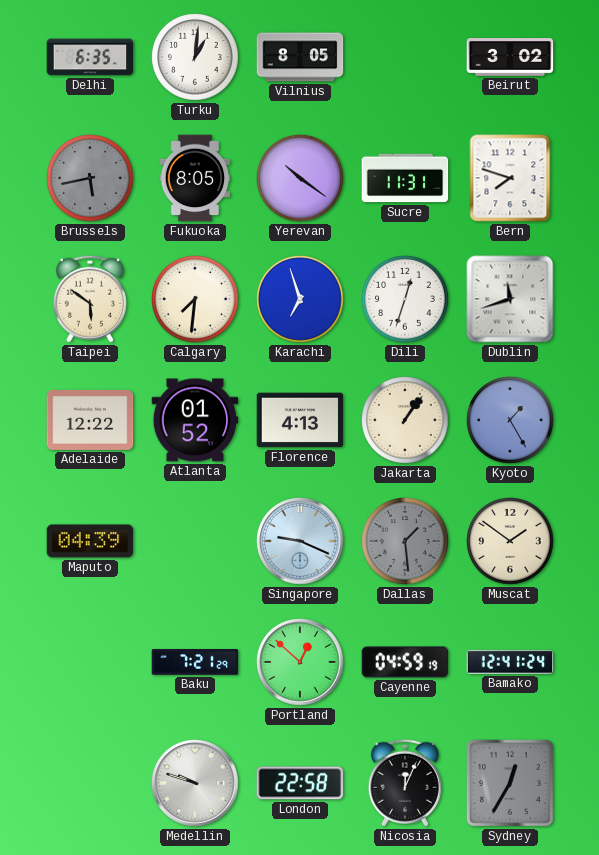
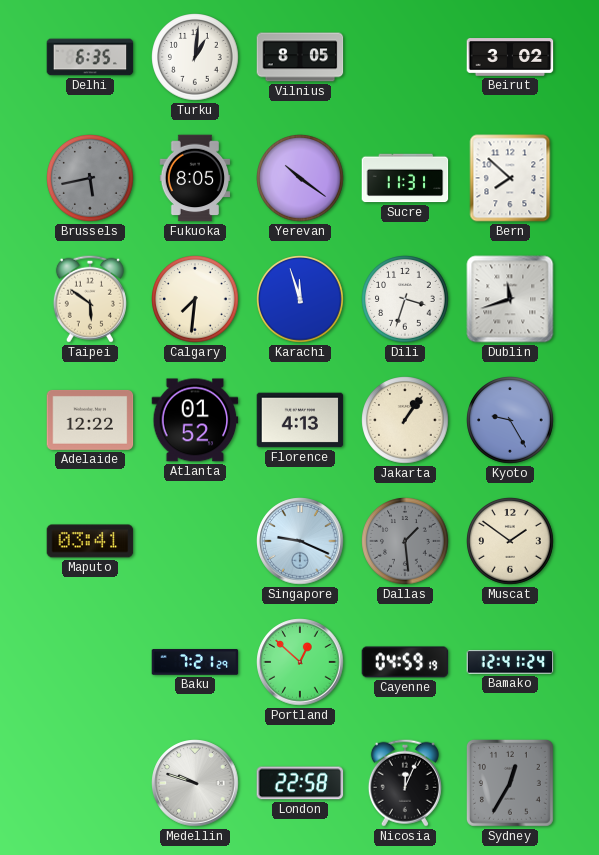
Bern: 7:48 -> 7:52 (510, 178)
Karachi: 6:57 -> 11:57 (300, 299)
Dili: 12:33 -> 3:33 (405, 299)
Kyoto: 1:25 -> 9:25 (510, 420)
Maputo: 04:39 -> 03:41 (90, 541)
